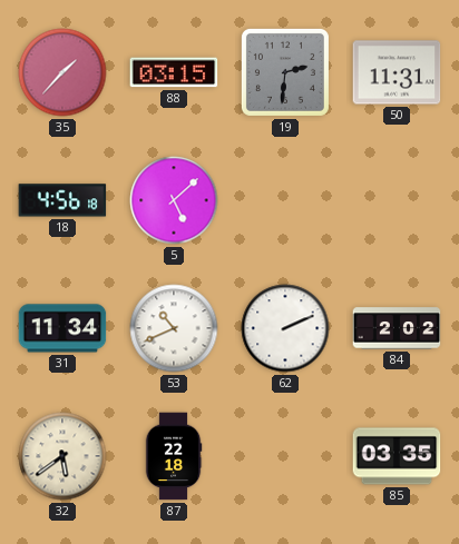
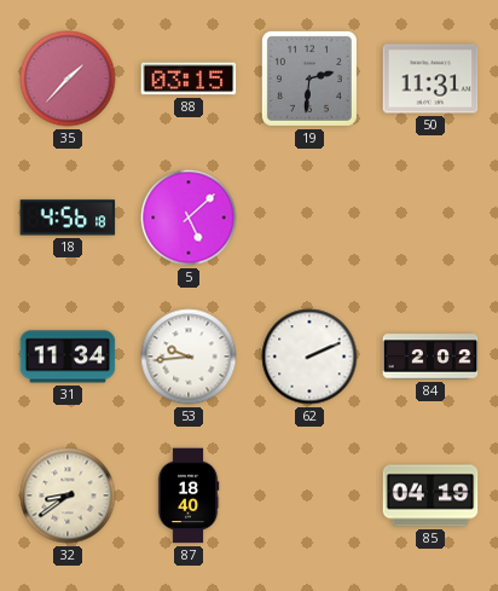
53: 10:41 -> 9:44 (189, 357)
32: 5:39 -> 8:39 (68, 496)
87: 22:18 -> 18:40 (189, 496)
85: 03:35 -> 04:19 (430, 496)
